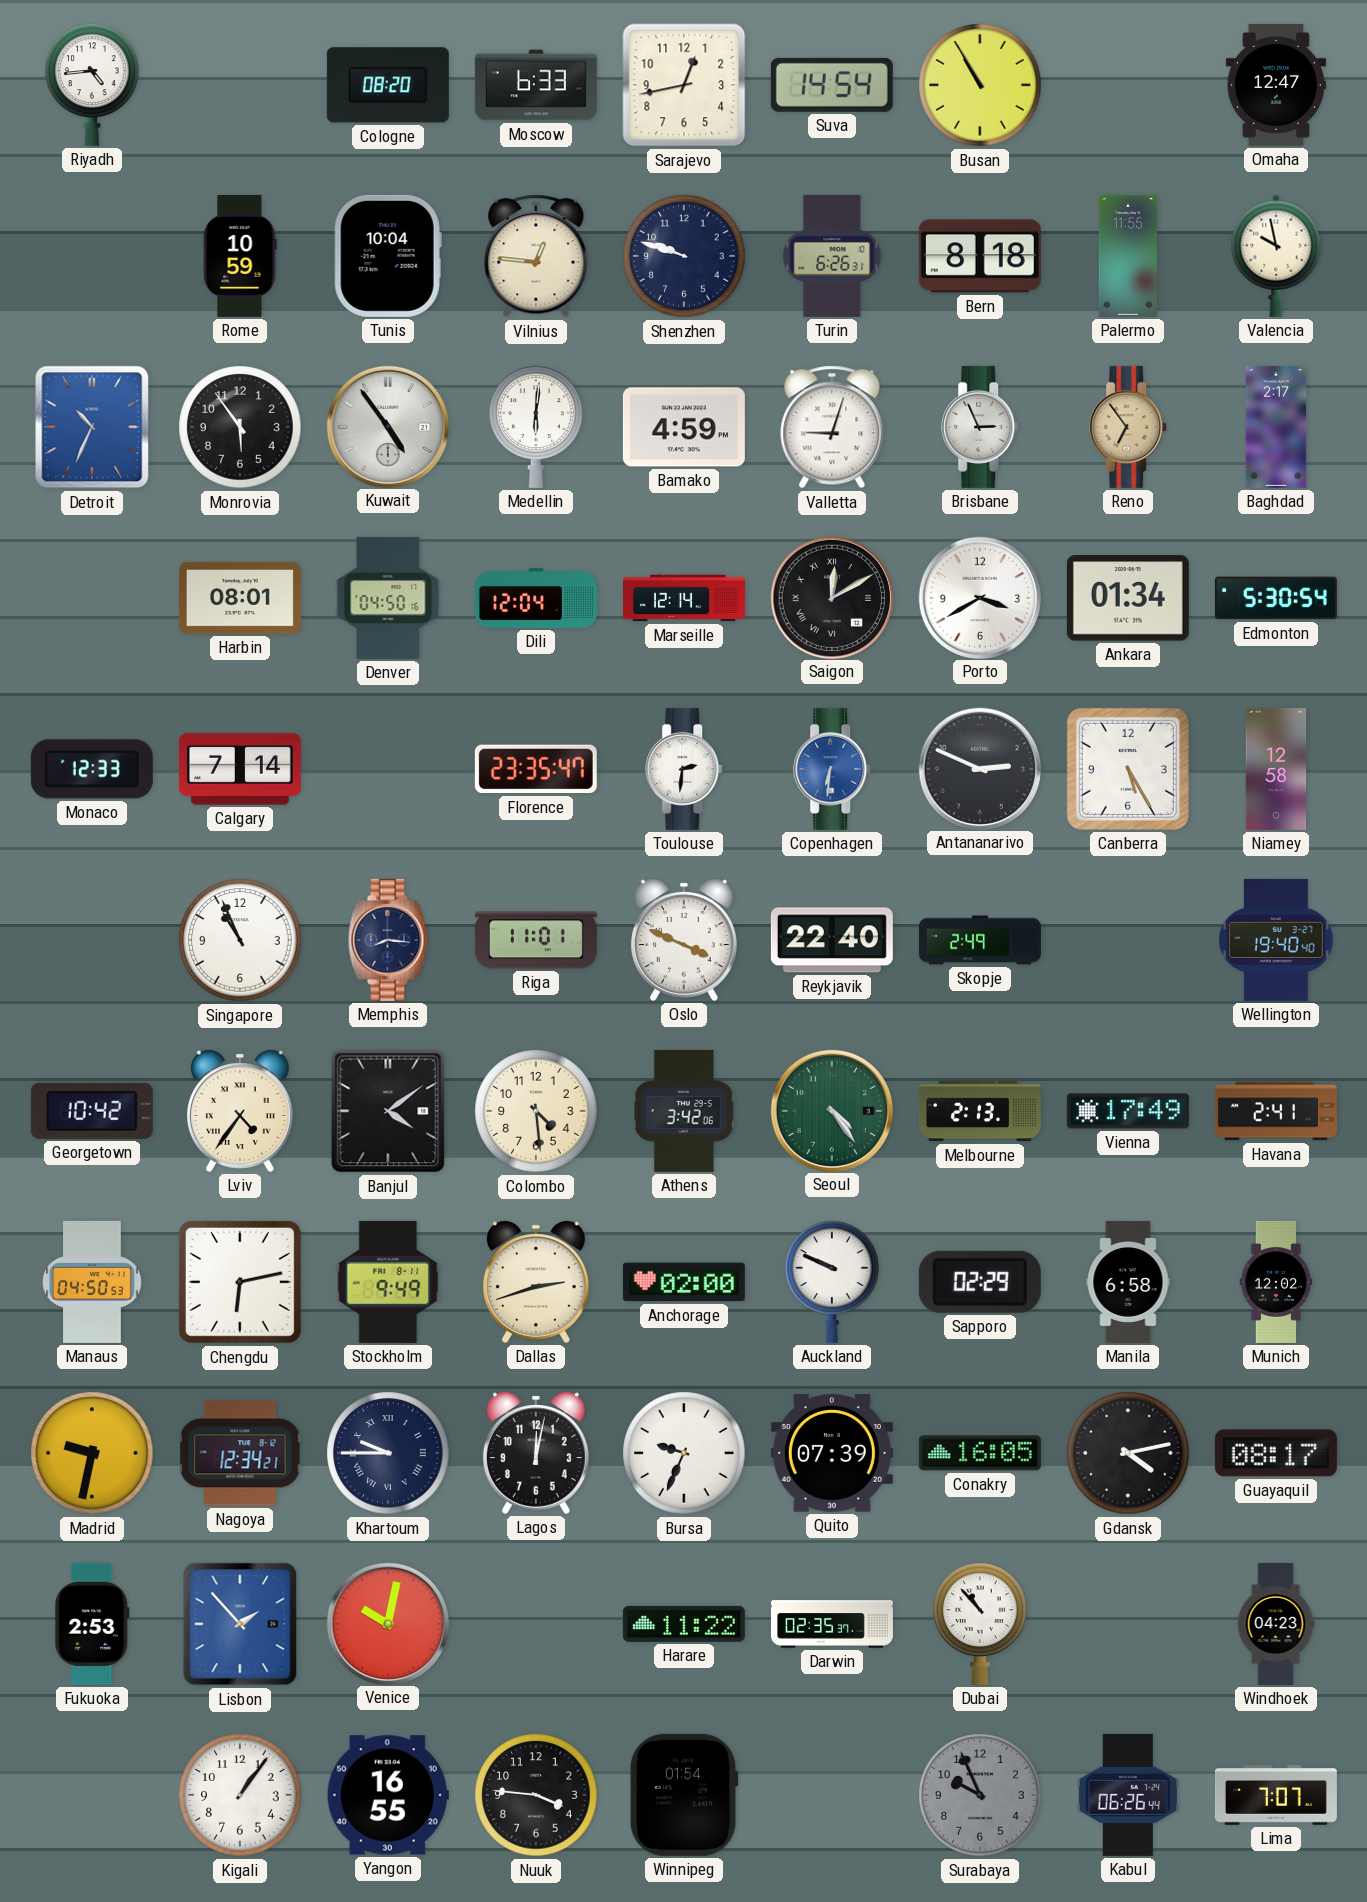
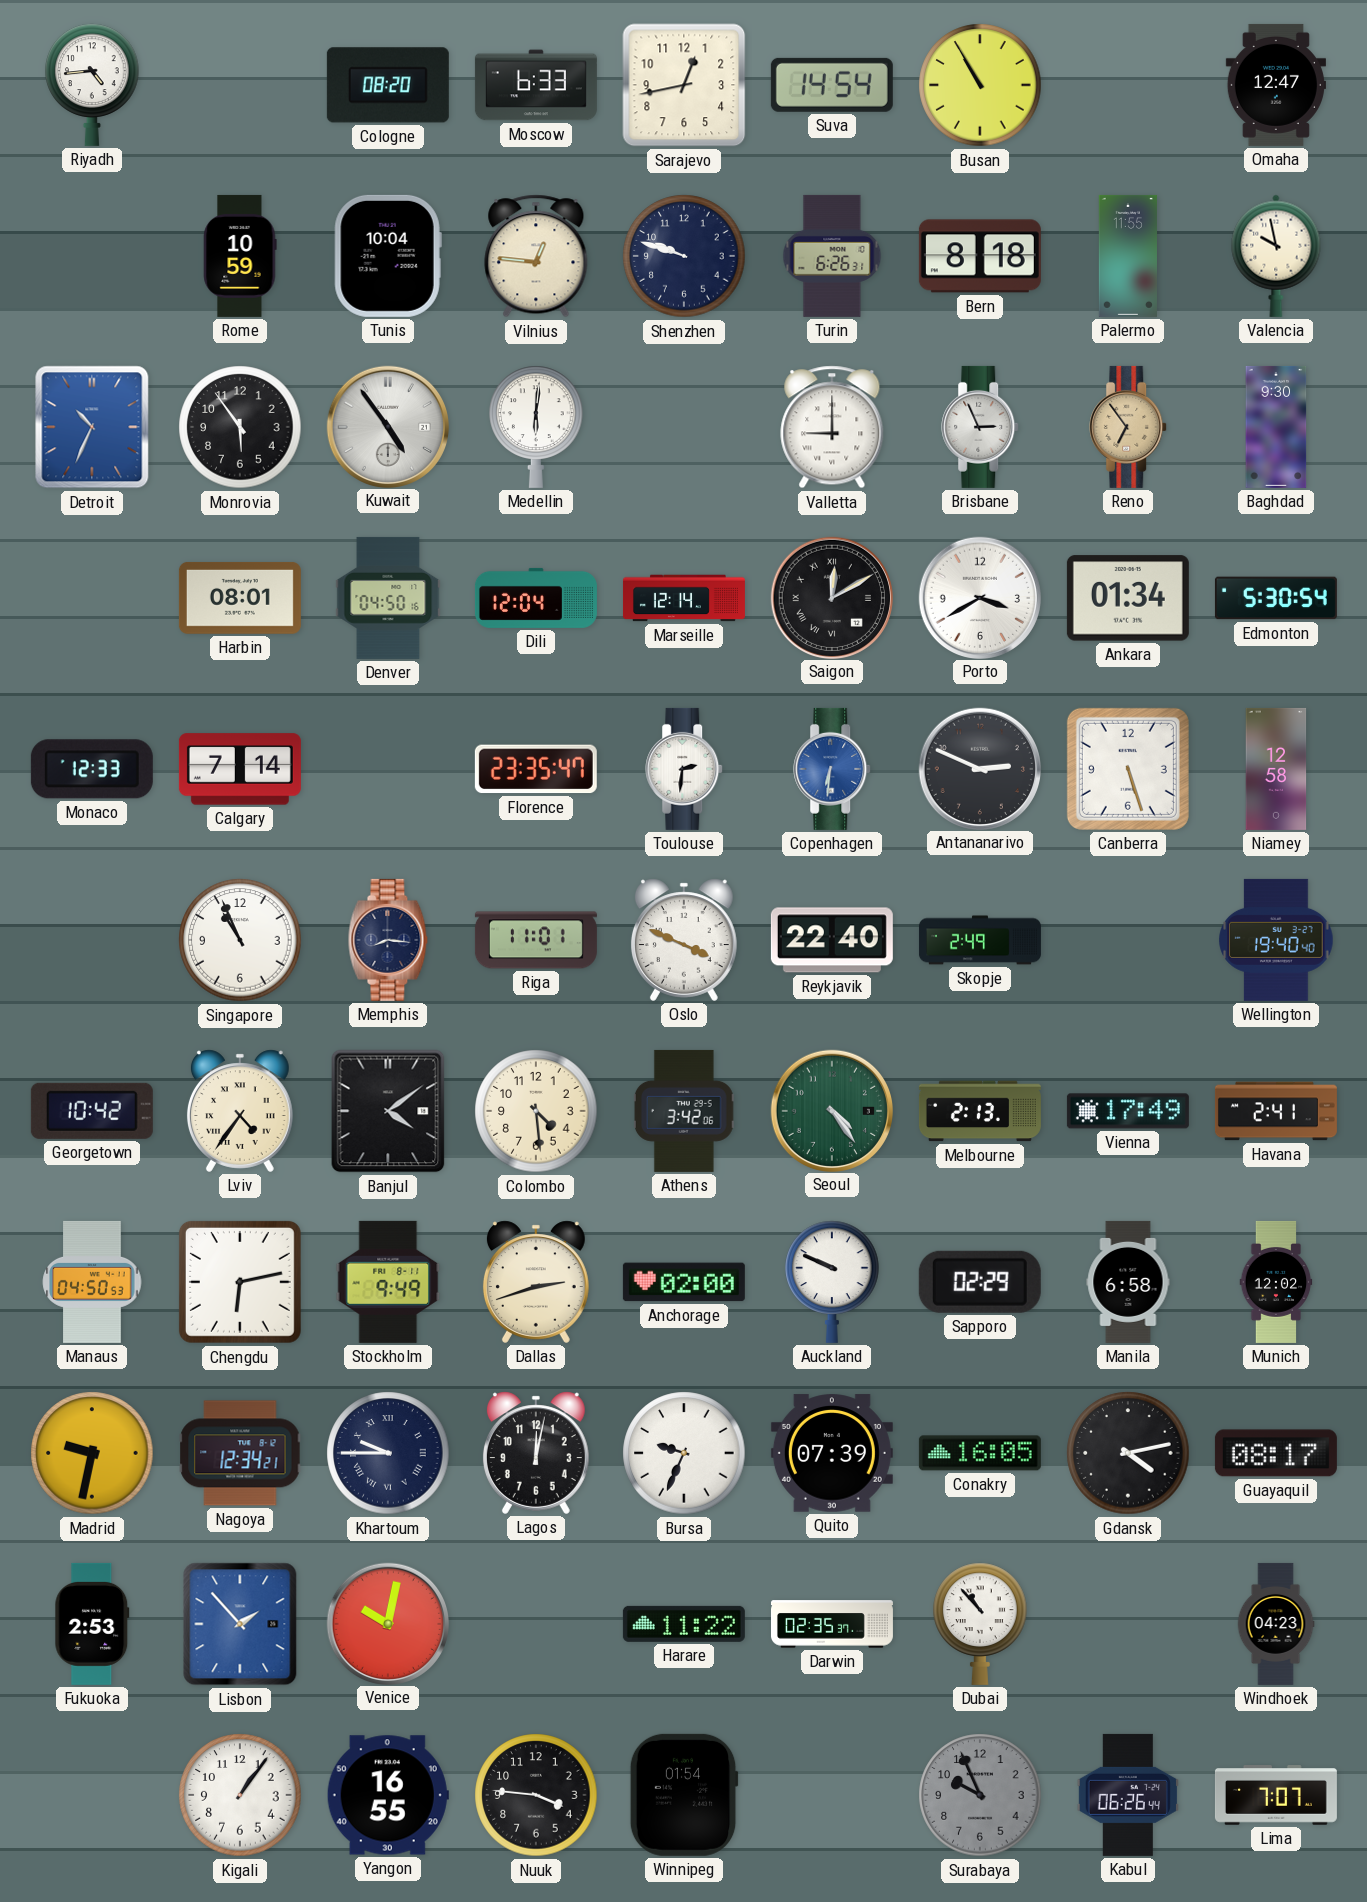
Bamako: 4:59 -> none (684, 427)
Valletta: 9:03 -> 9:00 (832, 427)
Baghdad: 2:17 -> 9:30 (1276, 427)
Canberra: 5:25 -> 5:27 (1128, 769)
